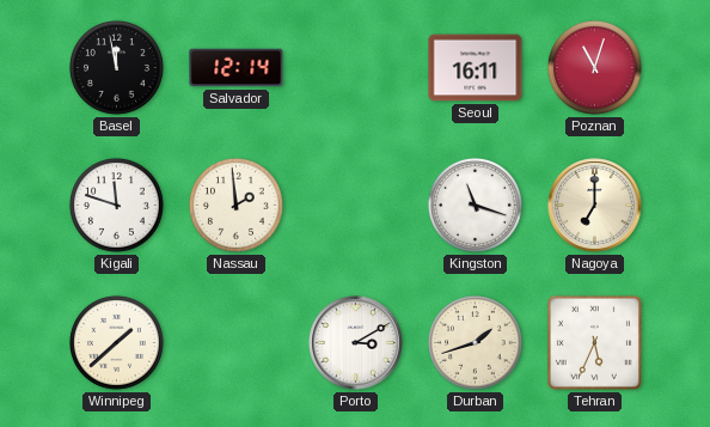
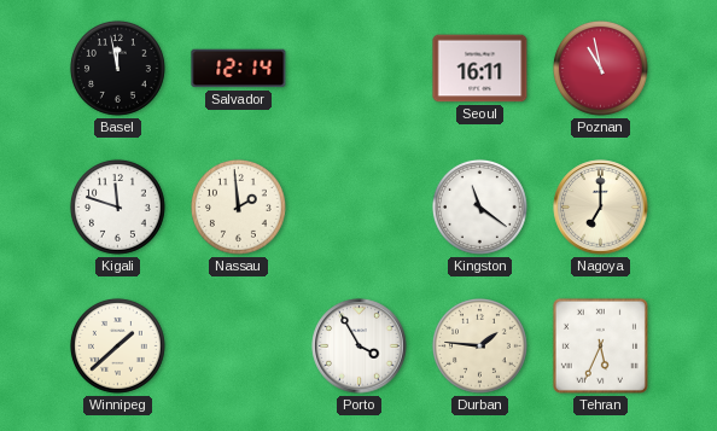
Poznan: 11:03 -> 10:58 (601, 69)
Kingston: 11:18 -> 11:21 (480, 208)
Porto: 3:10 -> 3:55 (360, 346)
Durban: 1:42 -> 1:46 (480, 346)
